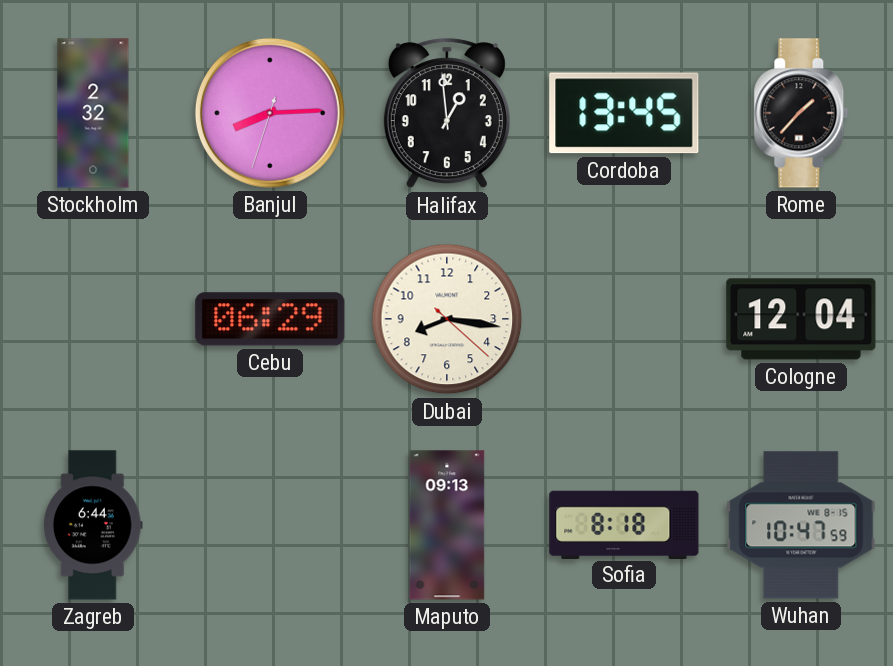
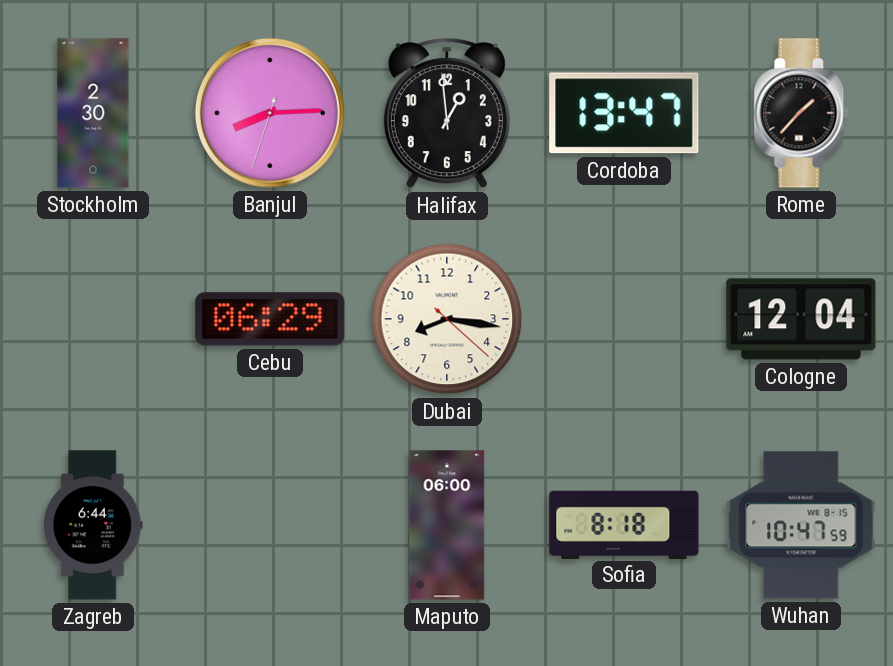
Stockholm: 2:32 -> 2:30 (93, 113)
Cordoba: 13:45 -> 13:47 (624, 113)
Maputo: 09:13 -> 06:00 (447, 525)
